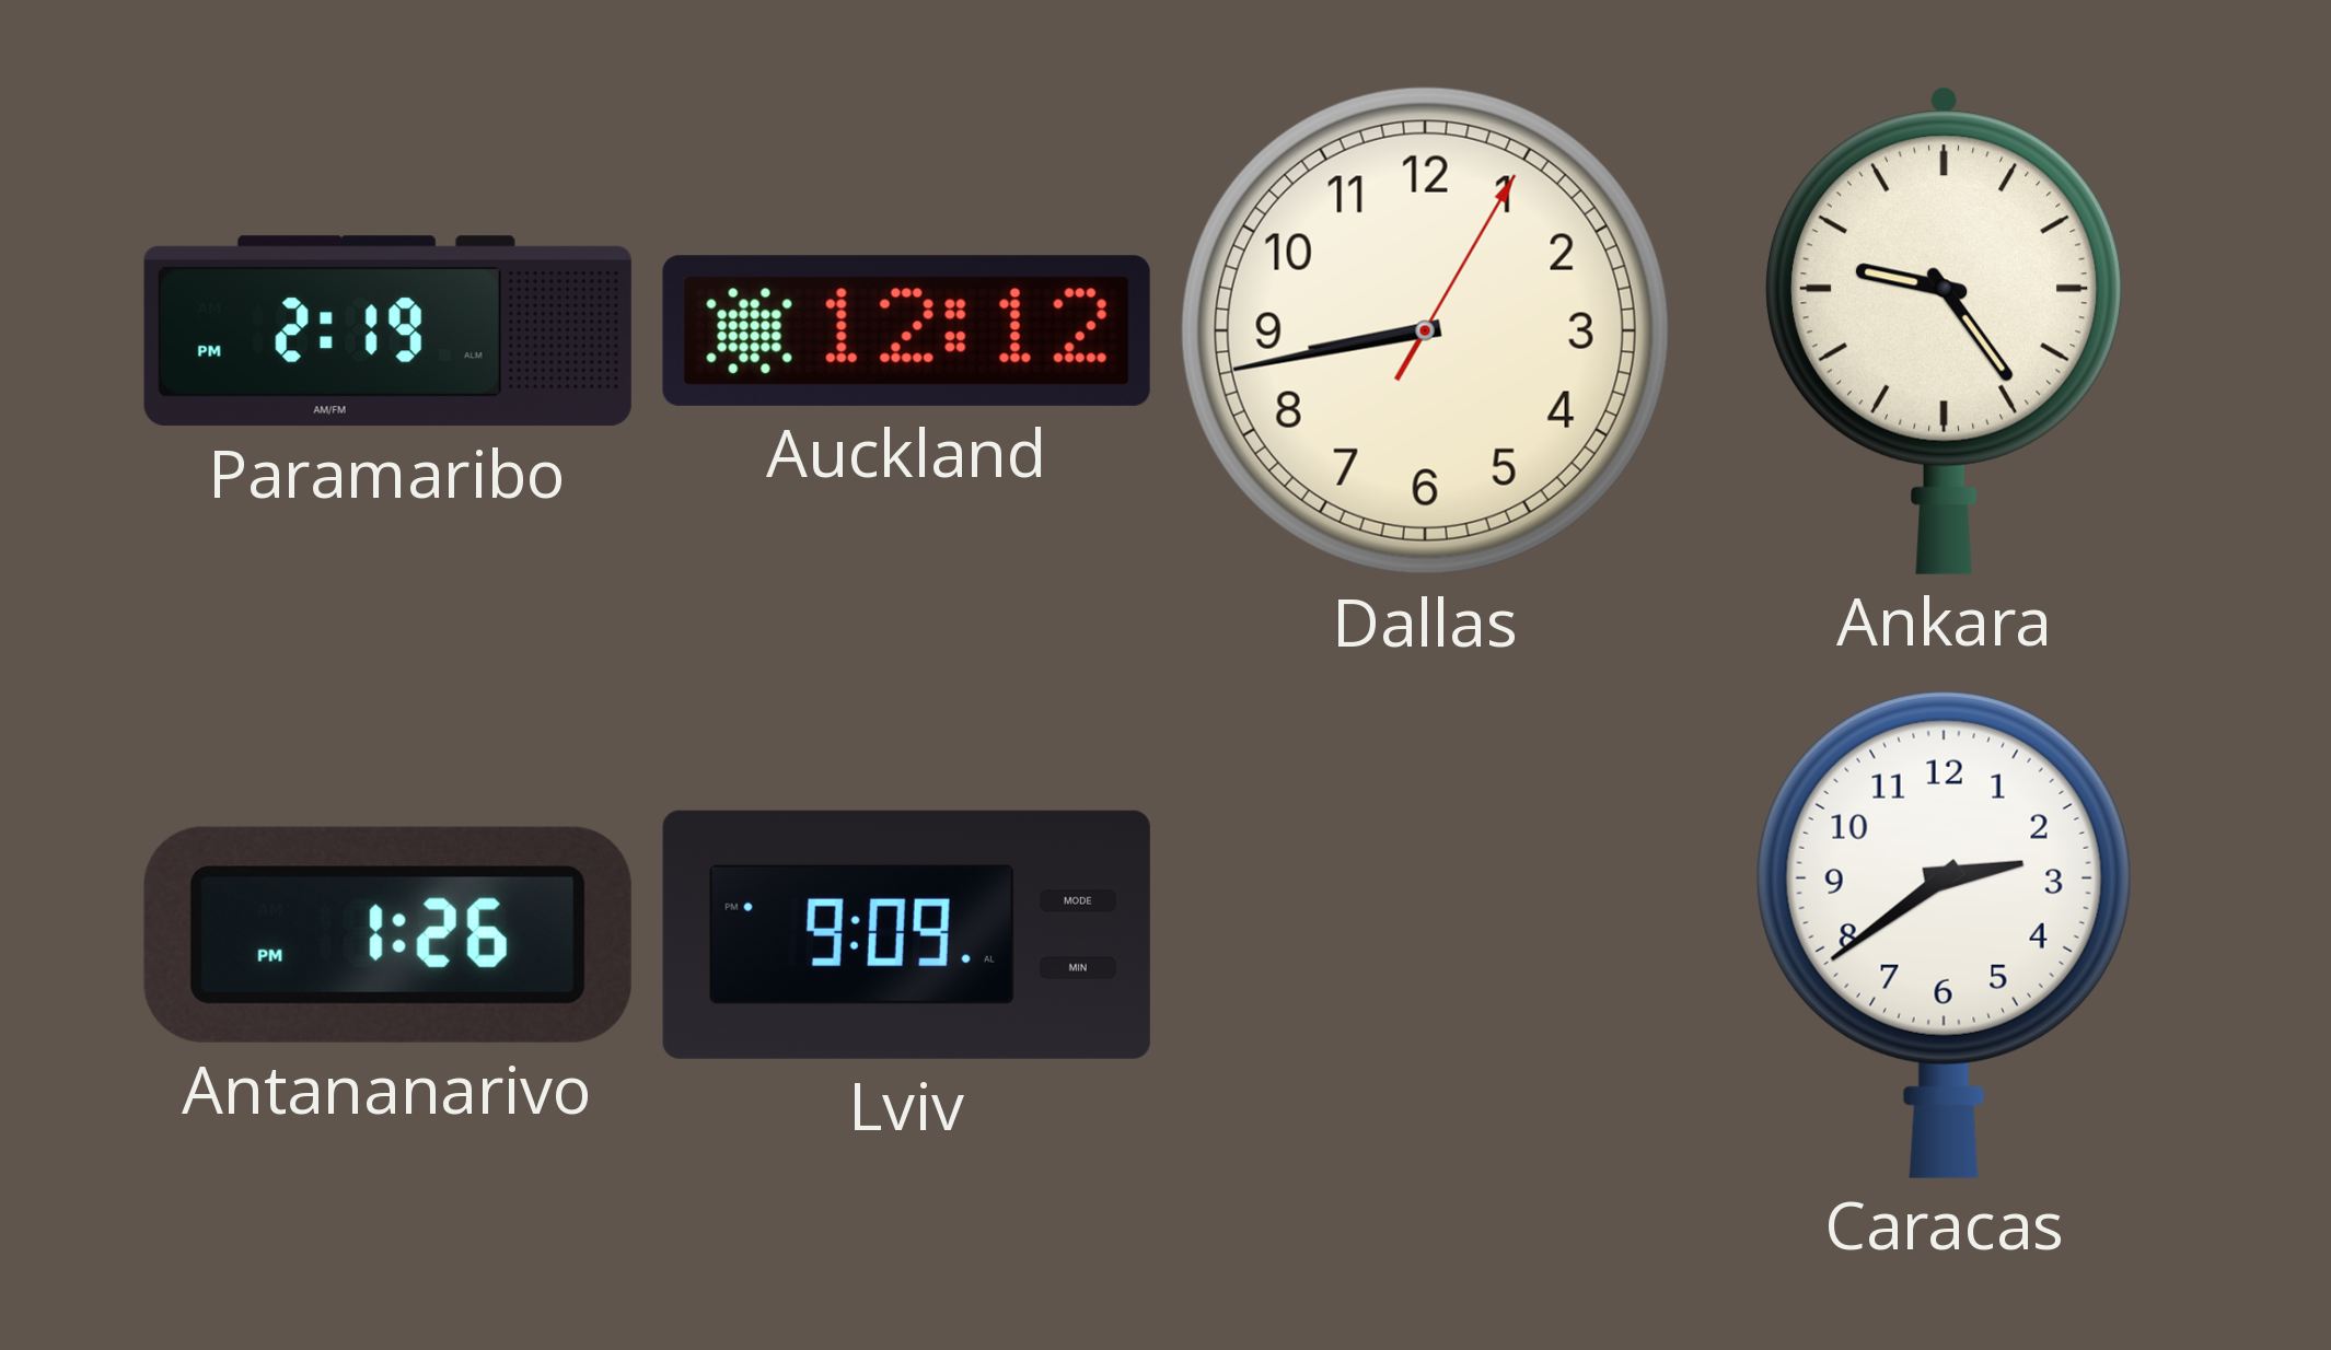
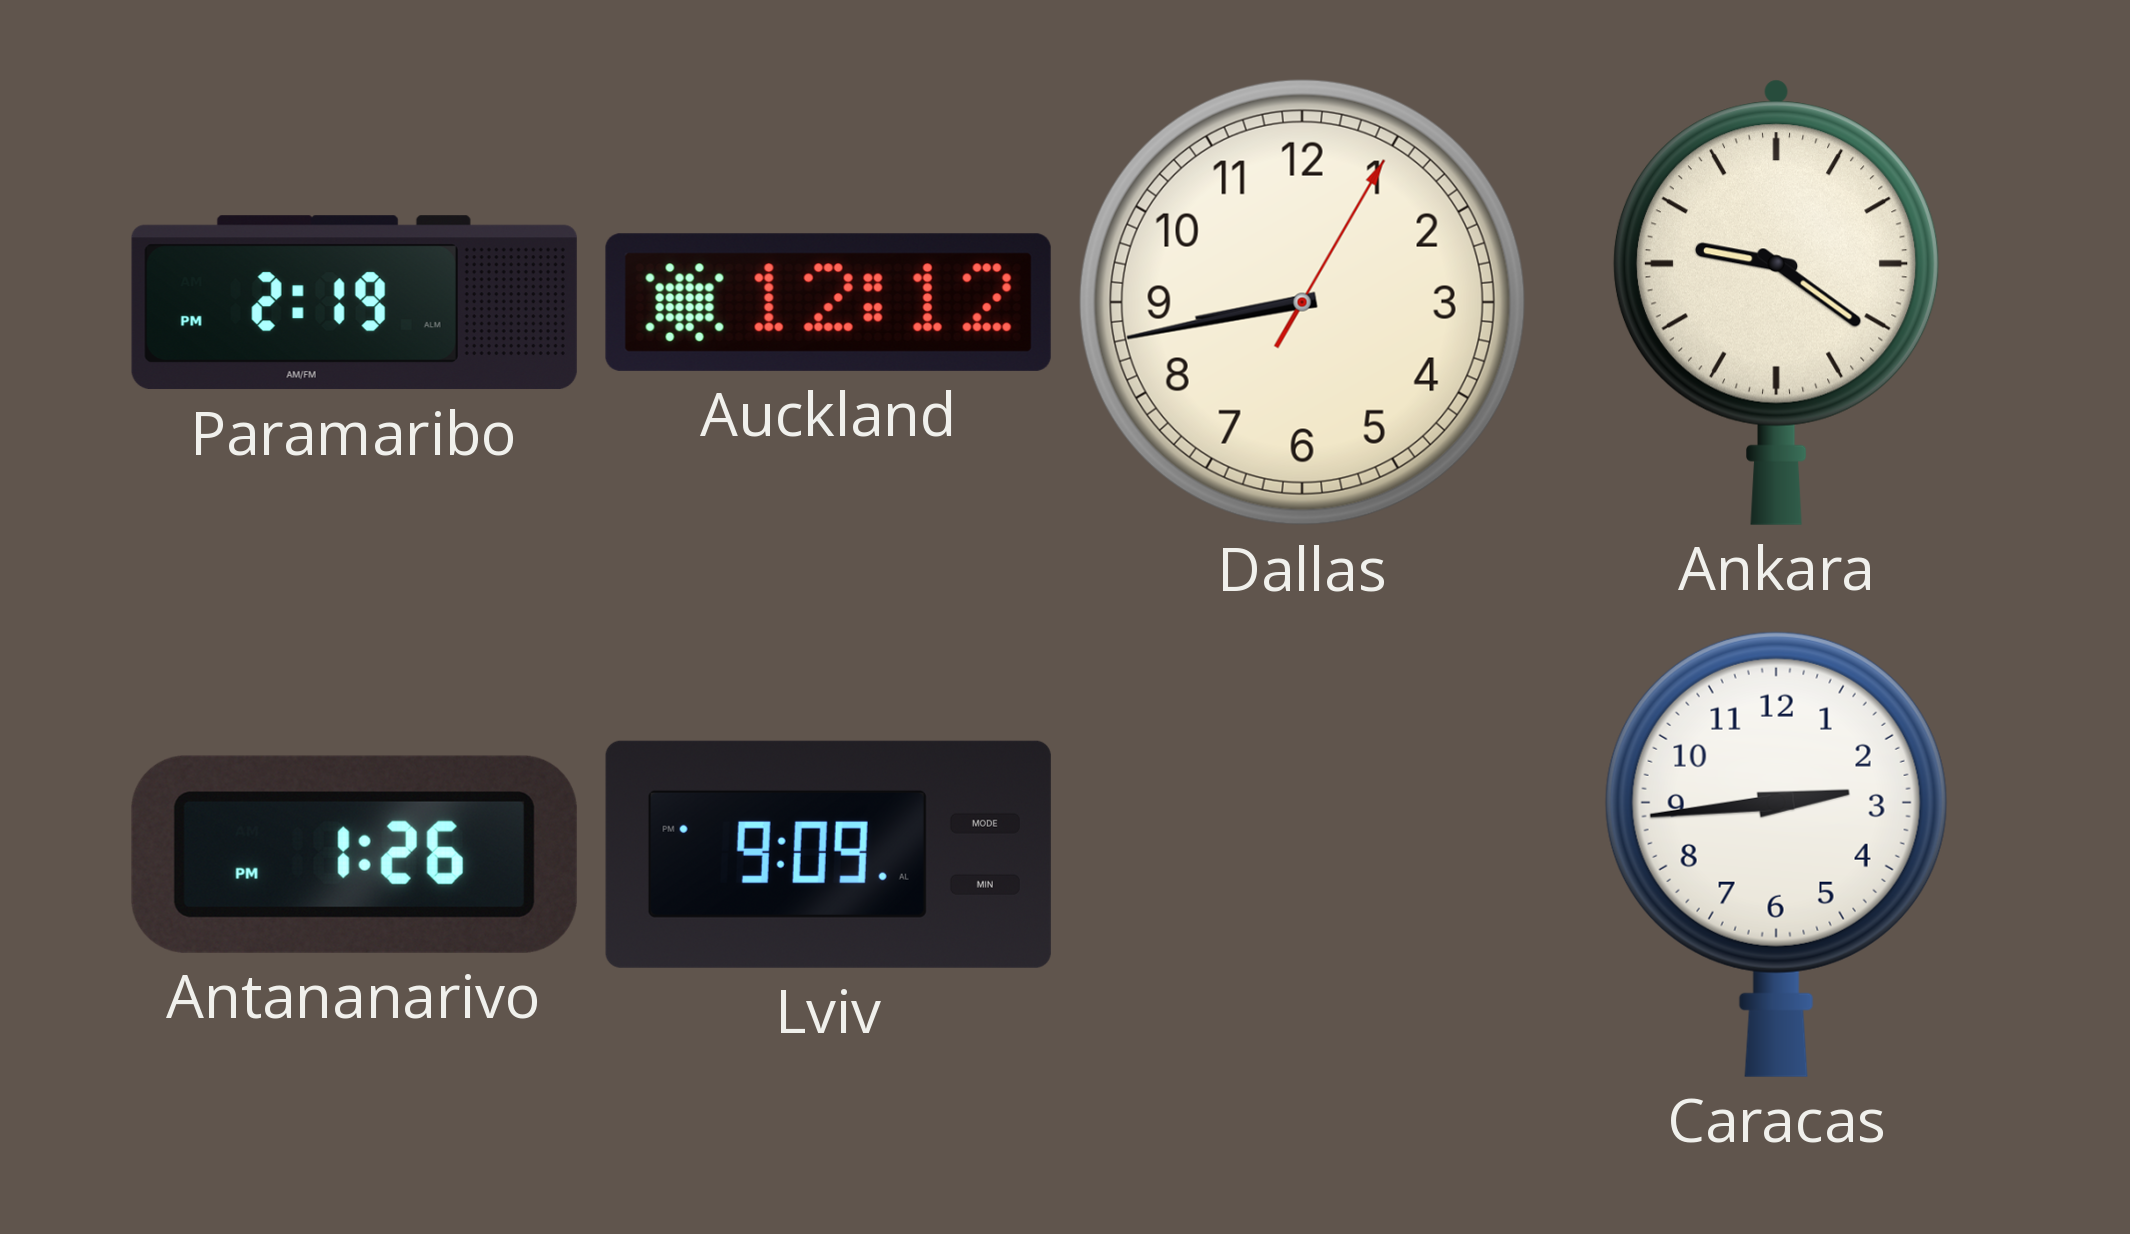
Ankara: 9:24 -> 9:21 (1776, 302)
Caracas: 2:39 -> 2:44 (1776, 854)
